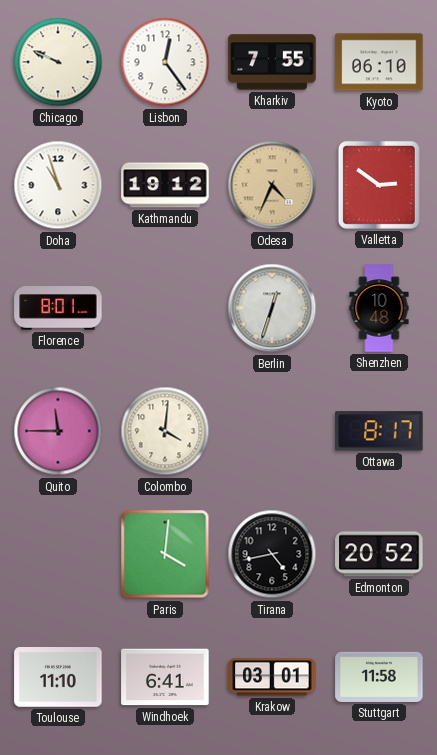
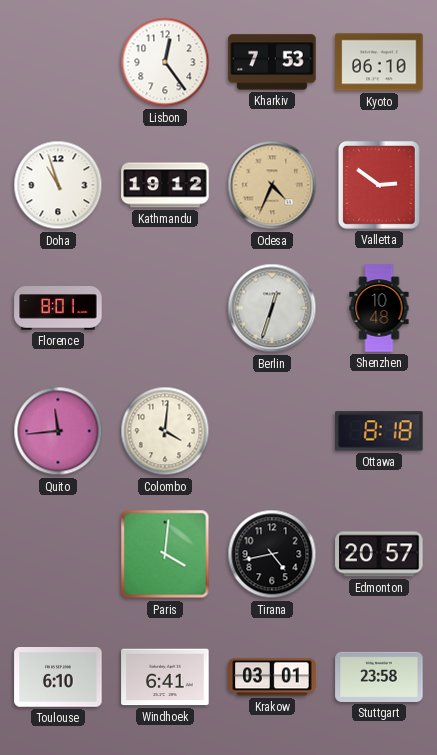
Chicago: 9:49 -> none (58, 62)
Kharkiv: 7:55 -> 7:53 (272, 62)
Quito: 11:45 -> 11:44 (58, 431)
Ottawa: 8:17 -> 8:18 (379, 431)
Edmonton: 20:52 -> 20:57 (379, 554)
Toulouse: 11:10 -> 6:10 (58, 678)
Stuttgart: 11:58 -> 23:58 (379, 677)
